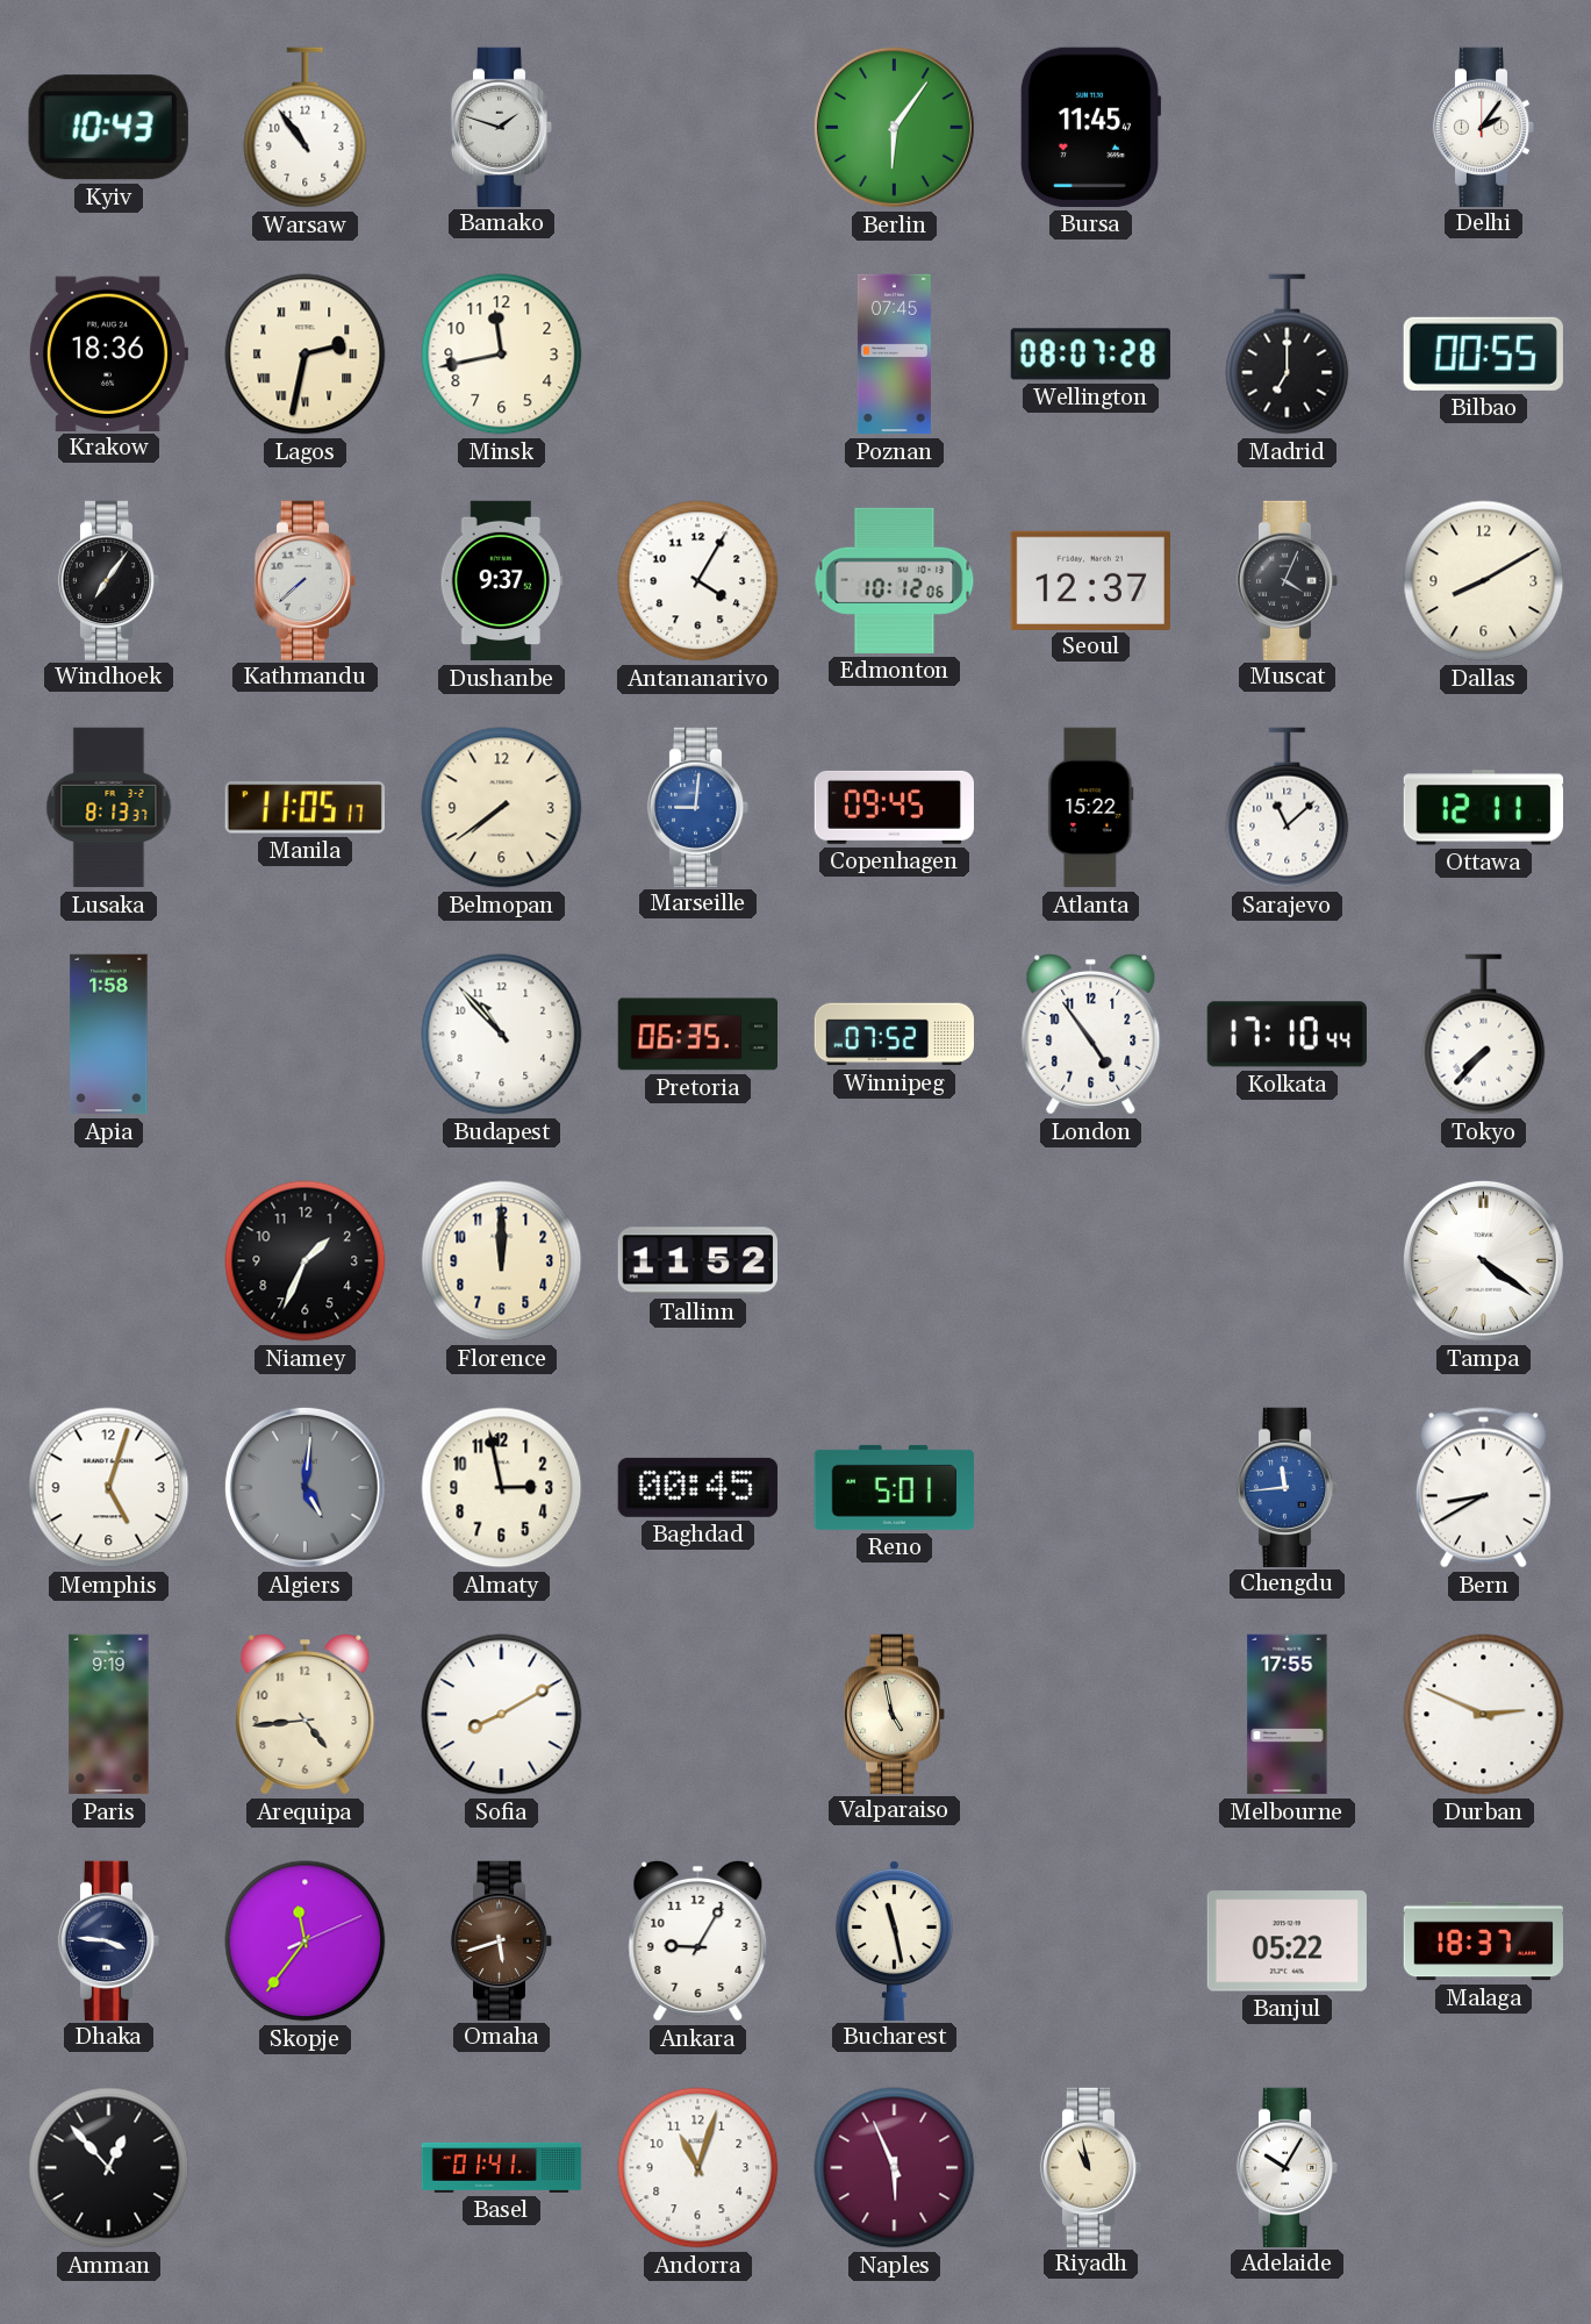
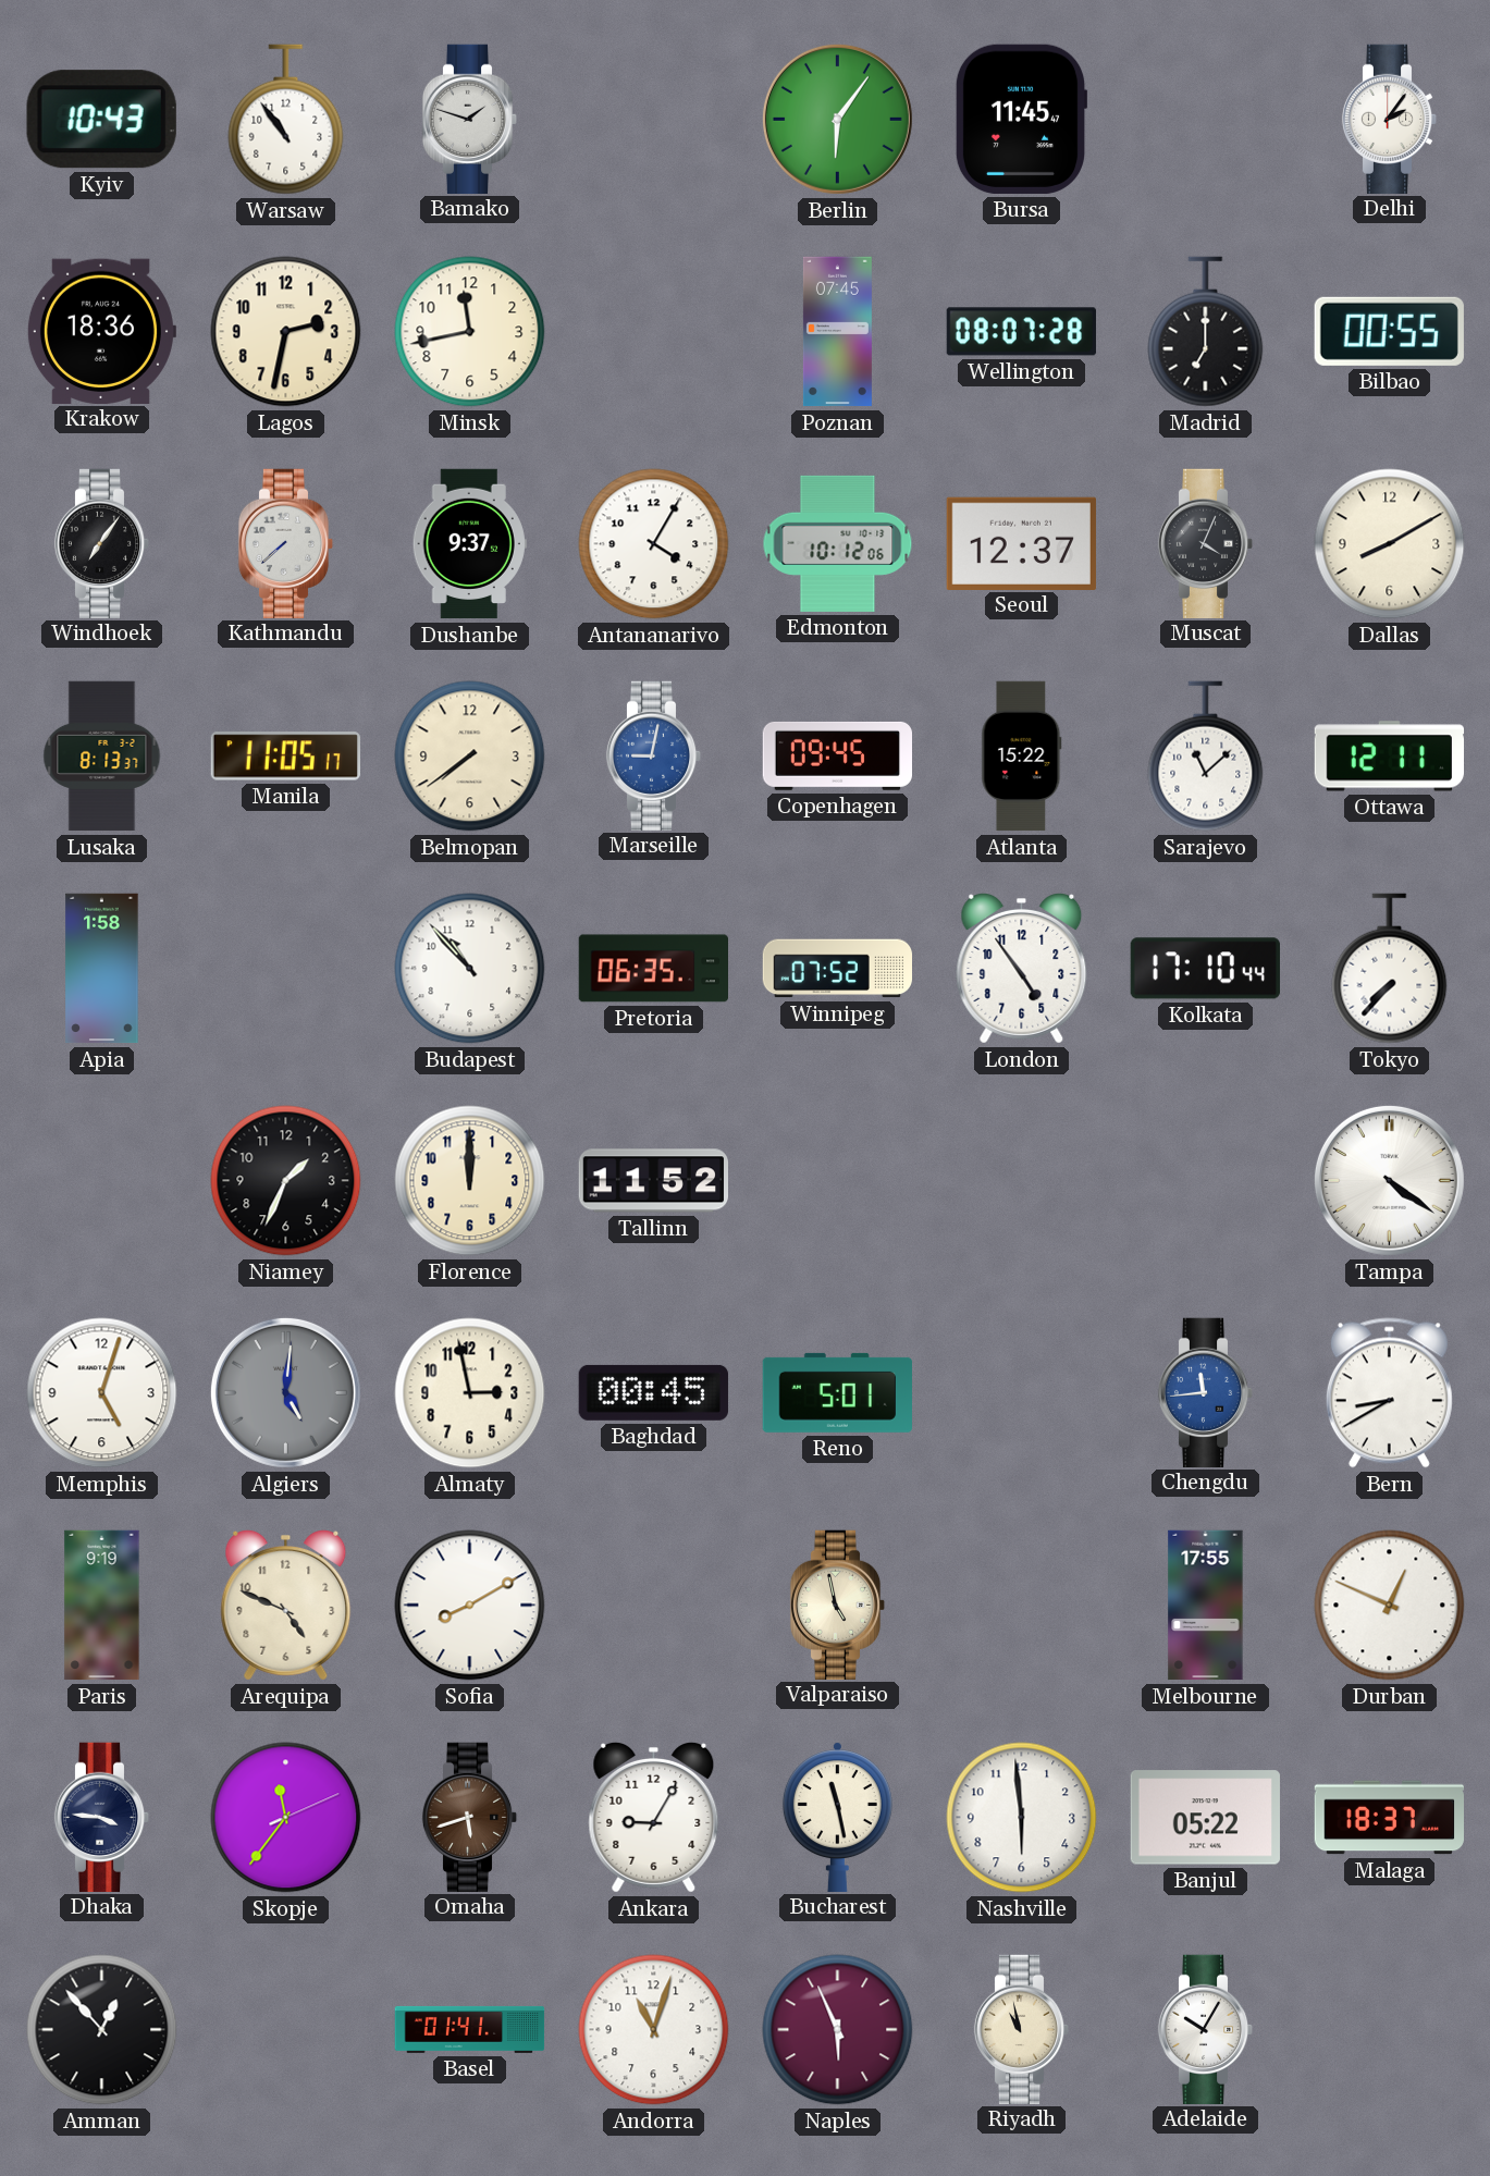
Lagos numerals: Roman -> Arabic (286, 332)
Marseille: 9:01 -> 9:02 (654, 755)
Arequipa: 4:44 -> 4:49 (286, 1605)
Durban: 2:49 -> 12:49 (1390, 1606)
Nashville: none -> 5:59 (1022, 1818)
